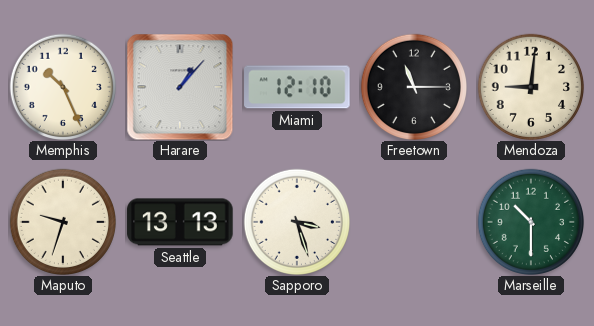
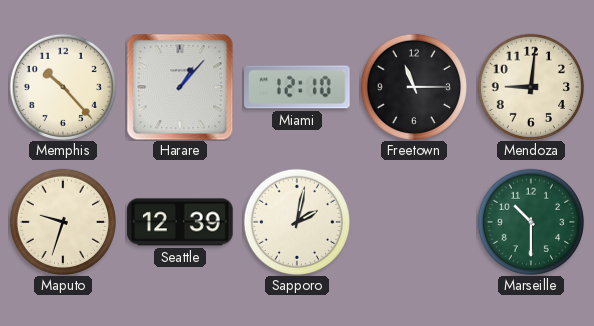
Memphis: 10:26 -> 10:23 (62, 86)
Seattle: 13:13 -> 12:39 (180, 222)
Sapporo: 3:27 -> 2:02 (296, 221)
